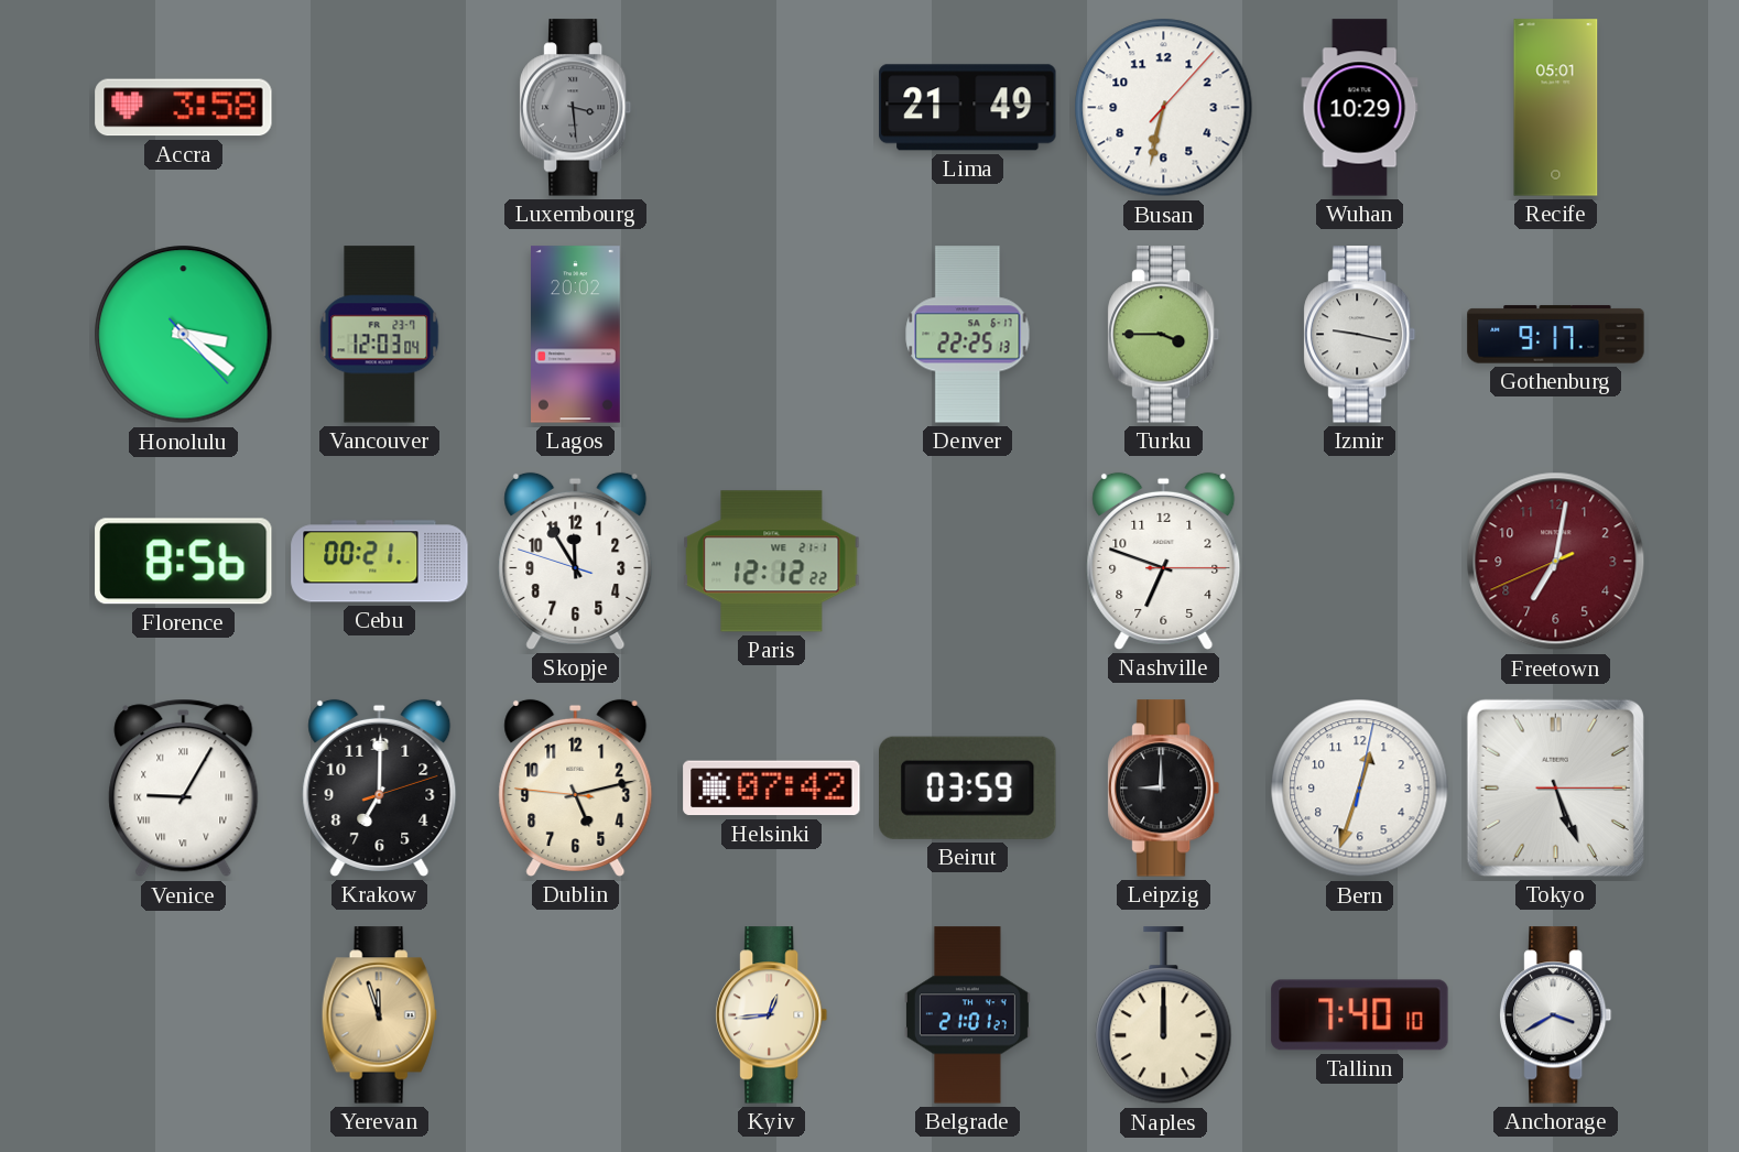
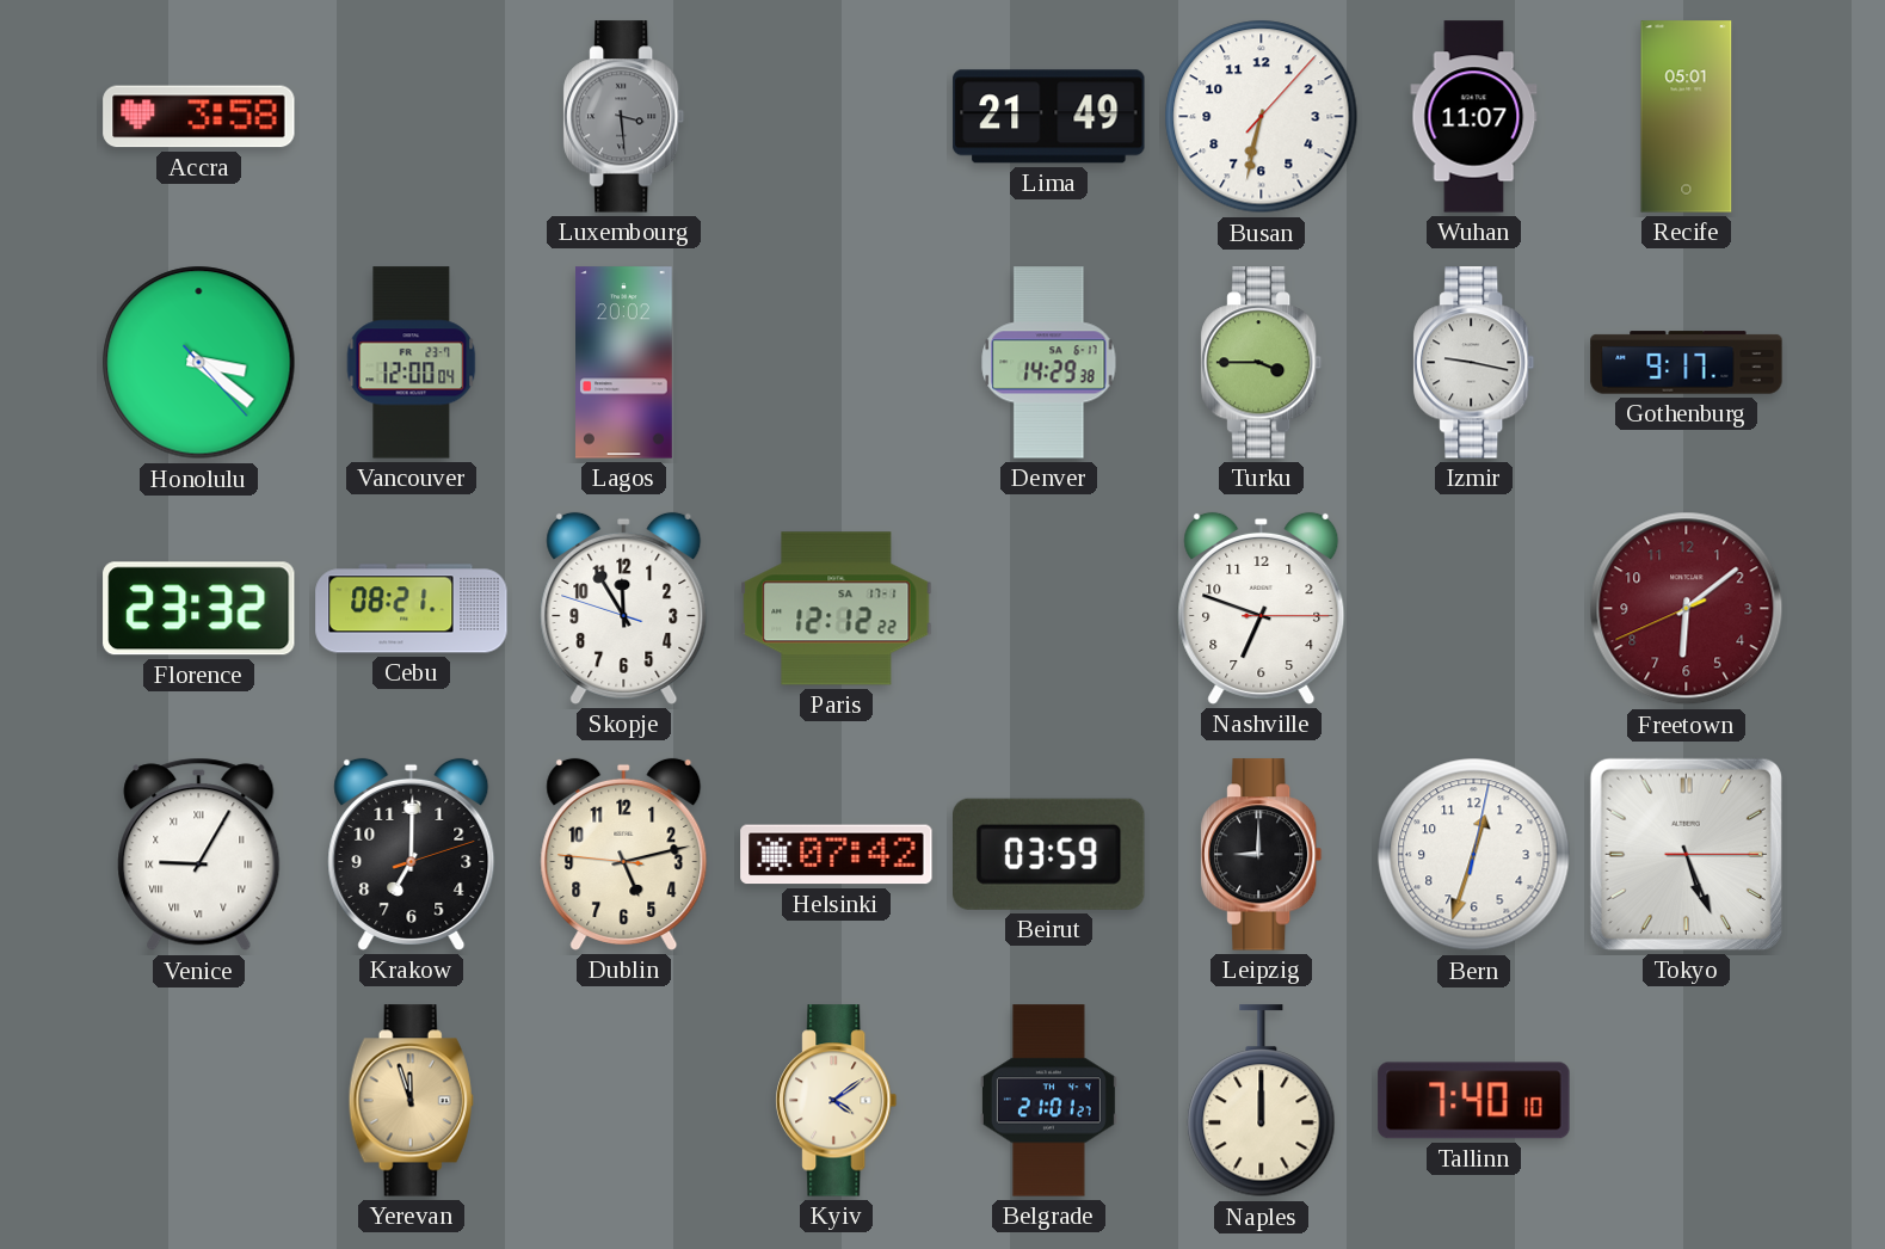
Wuhan: 10:29 -> 11:07 (1474, 117)
Vancouver: 12:03 -> 12:00 (412, 363)
Denver: 22:25 -> 14:29 (1049, 363)
Florence: 8:56 -> 23:32 (199, 609)
Cebu: 00:21 -> 08:21 (412, 609)
Paris date: WE 21-1 -> SA 17-1 (837, 609)
Freetown: 7:01 -> 6:08 (1687, 609)
Kyiv: 12:44 -> 4:09 (837, 1101)
Anchorage: 3:40 -> none (1556, 1015)
